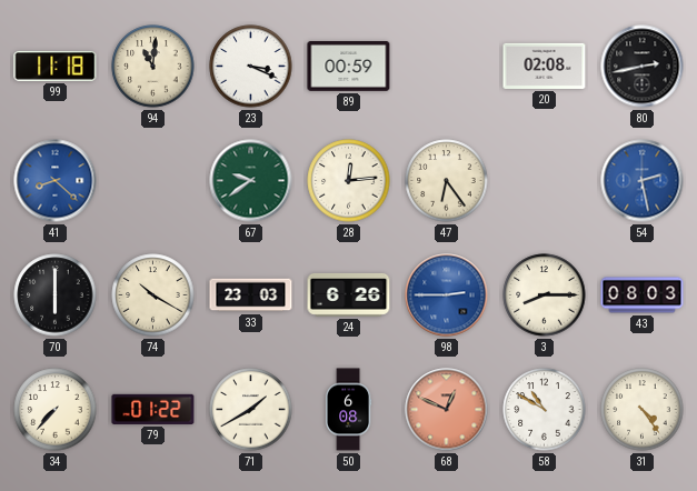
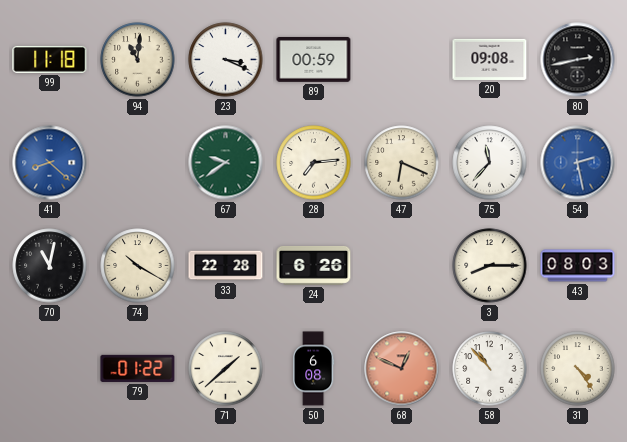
20: 02:08 -> 09:08 (490, 59)
28: 12:14 -> 7:14 (314, 163)
47: 6:24 -> 6:19 (402, 163)
75: none -> 11:37 (490, 163)
70: 6:00 -> 11:02 (50, 266)
33: 23:03 -> 22:28 (226, 266)
98: 2:45 -> none (447, 295)
34: 7:37 -> none (56, 410)
71: 1:40 -> 1:38 (226, 369)
58: 10:50 -> 10:53 (490, 369)
